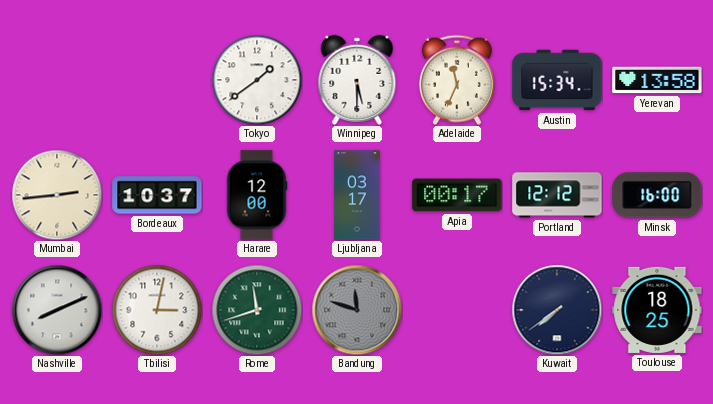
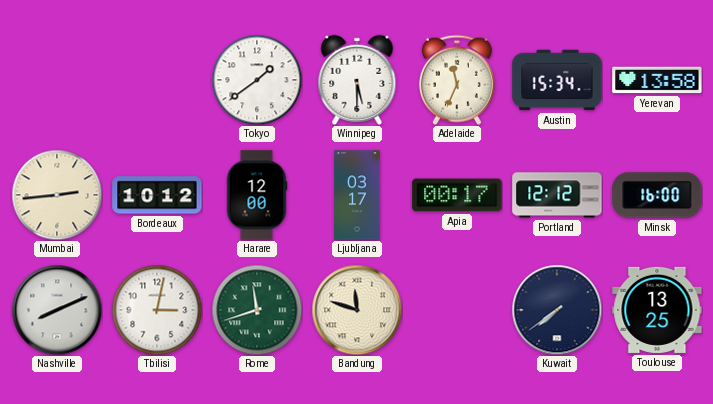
Bordeaux: 10:37 -> 10:12 (157, 195)
Bandung dial: grey -> cream (357, 310)
Toulouse: 18:25 -> 13:25 (657, 310)
